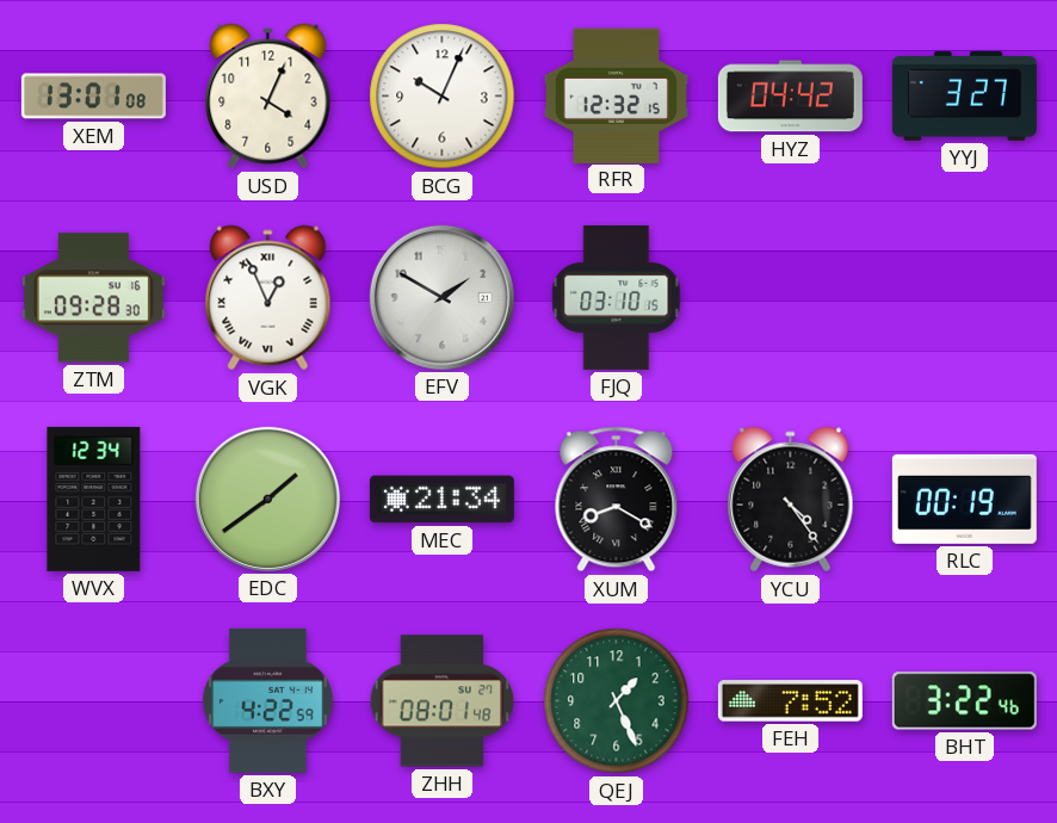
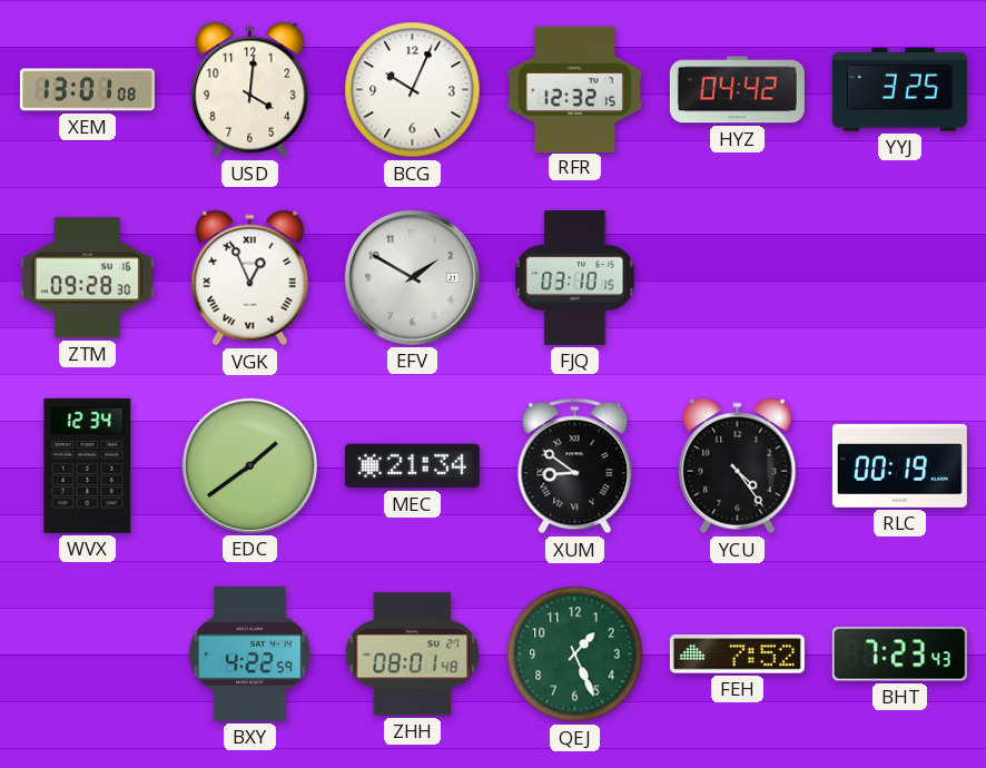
USD: 4:04 -> 4:01 (250, 90)
YYJ: 3:27 -> 3:25 (899, 89)
XUM: 8:20 -> 8:51 (575, 466)
BHT: 3:22 -> 7:23 (899, 654)
